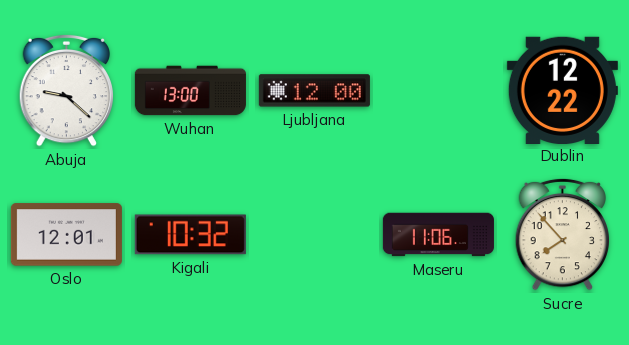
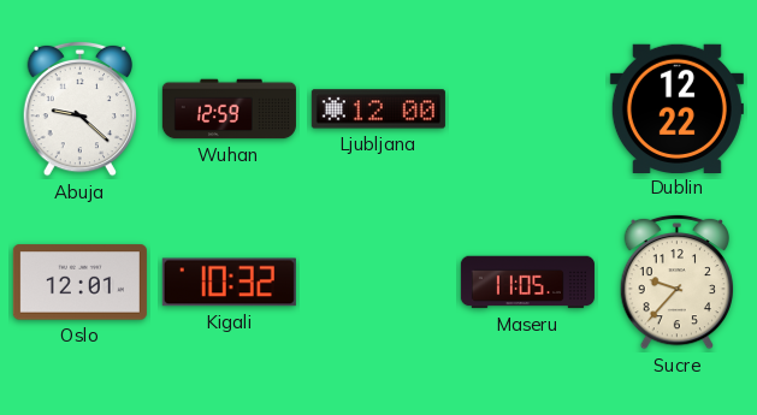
Wuhan: 13:00 -> 12:59 (229, 109)
Maseru: 11:06 -> 11:05 (527, 283)
Sucre: 7:53 -> 9:37 (678, 281)
